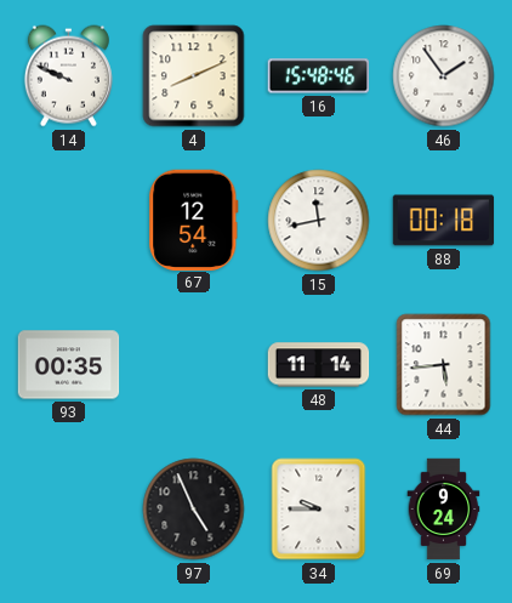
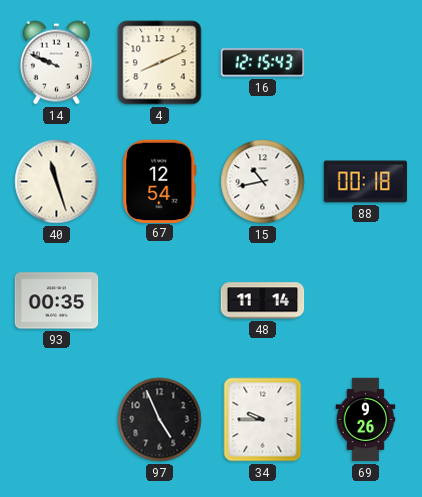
16: 15:48 -> 12:15 (263, 63)
46: 1:54 -> none (444, 76)
40: none -> 11:27 (57, 182)
15: 11:43 -> 10:43 (263, 182)
44: 5:44 -> none (444, 365)
69: 9:24 -> 9:26 (366, 420)
